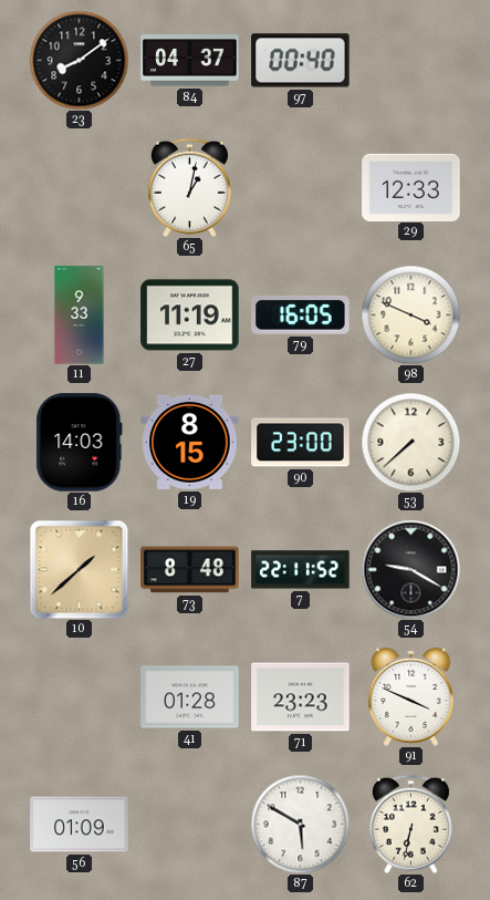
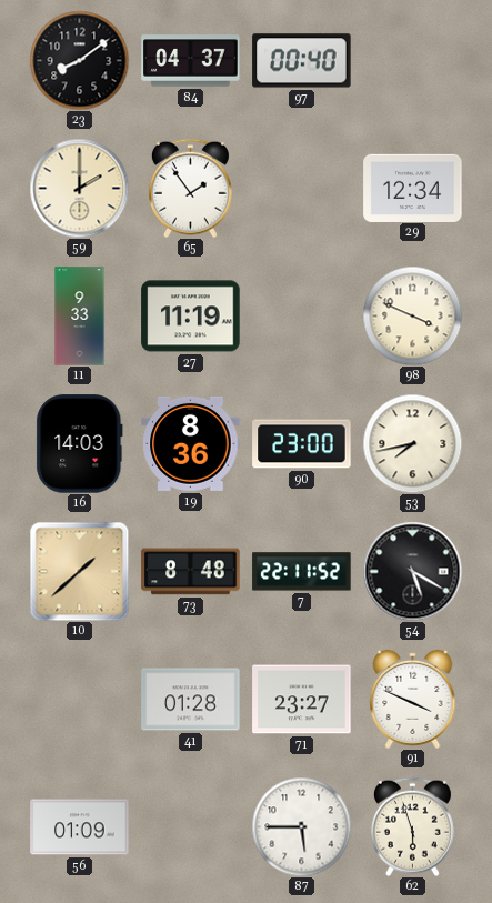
59: none -> 2:00 (79, 188)
65: 1:02 -> 1:54 (190, 188)
29: 12:33 -> 12:34 (413, 188)
79: 16:05 -> none (301, 315)
19: 8:15 -> 8:36 (191, 443)
53: 7:38 -> 7:43 (412, 443)
54: 9:20 -> 5:20 (412, 571)
71: 23:23 -> 23:27 (302, 700)
87: 5:50 -> 5:45 (301, 826)
62: 6:32 -> 5:57 (412, 826)
